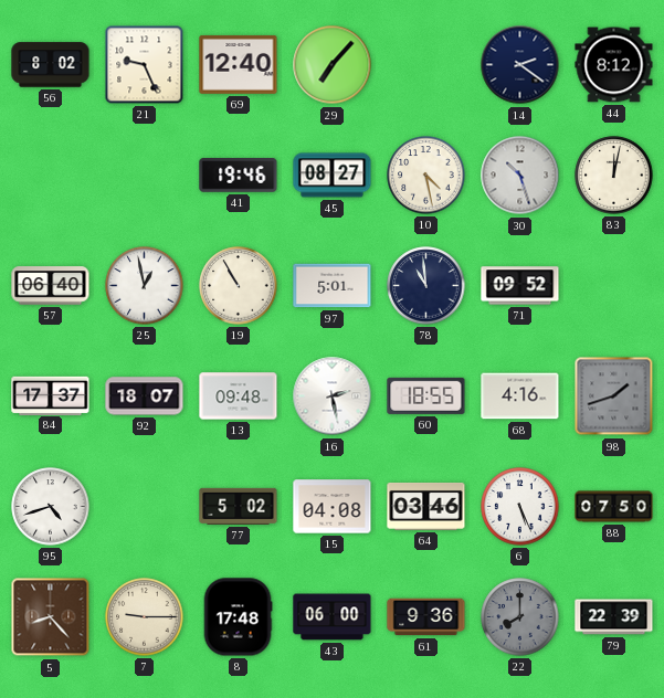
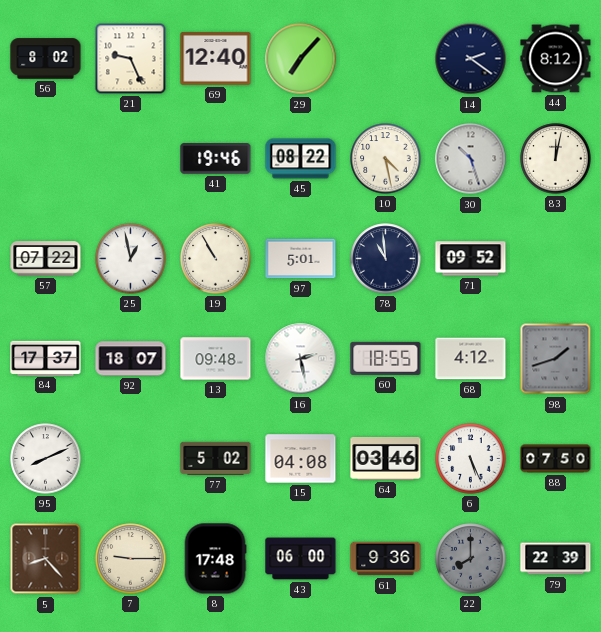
45: 08:27 -> 08:22 (301, 159)
57: 06:40 -> 07:22 (46, 259)
68: 4:16 -> 4:12 (471, 359)
95: 4:42 -> 8:11 (46, 459)
